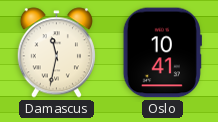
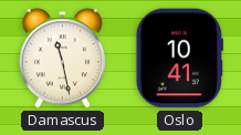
Damascus: 11:32 -> 11:28 (62, 59)
